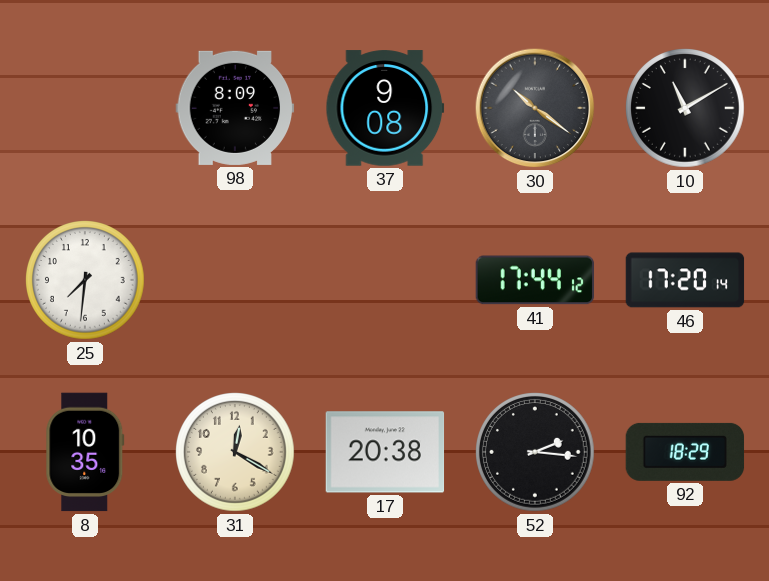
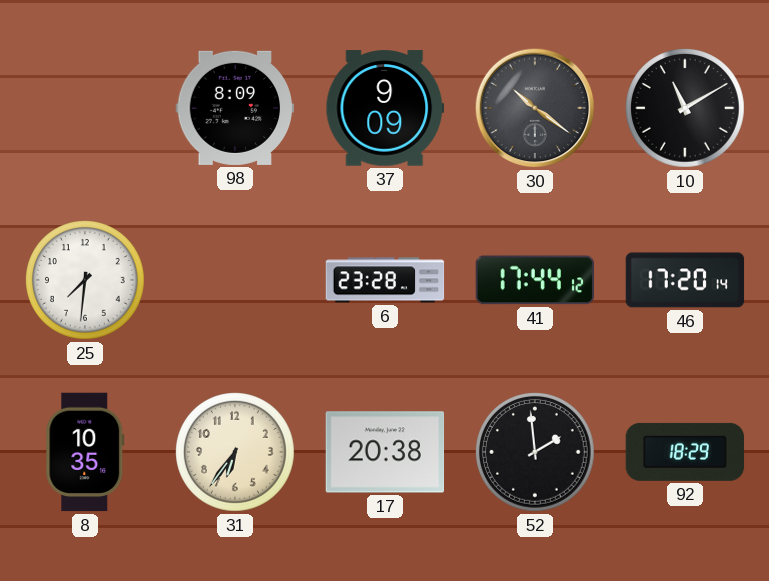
37: 9:08 -> 9:09 (385, 108)
6: none -> 23:28 (385, 280)
31: 12:20 -> 6:36 (236, 453)
52: 2:16 -> 1:59 (536, 453)
